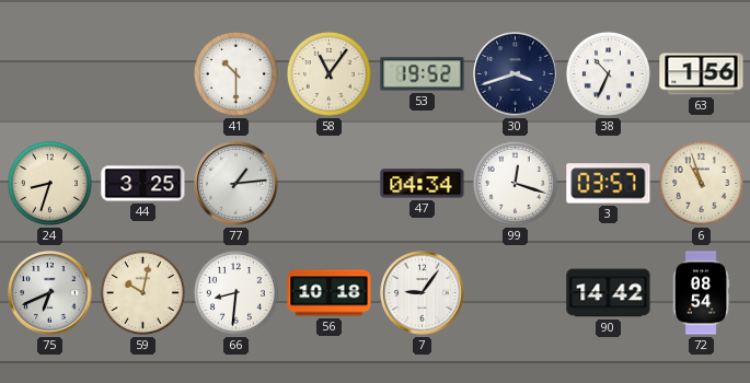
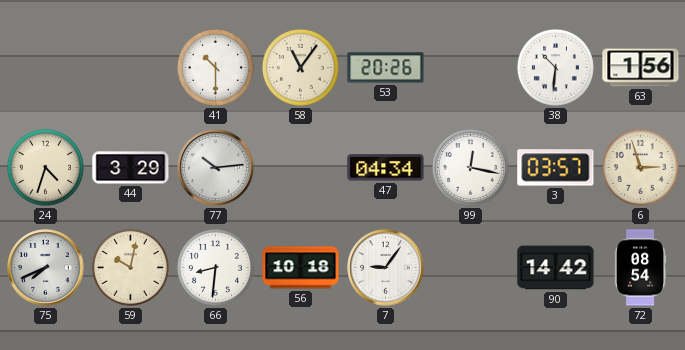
53: 19:52 -> 20:26 (386, 68)
30: 3:42 -> none (516, 74)
38: 10:34 -> 10:31 (555, 67)
24: 8:33 -> 4:33 (45, 167)
44: 3:25 -> 3:29 (131, 168)
77: 1:14 -> 10:14 (216, 168)
99: 12:18 -> 12:17 (470, 167)
6: 10:57 -> 2:57 (640, 167)
75: 6:41 -> 7:41 (46, 268)
